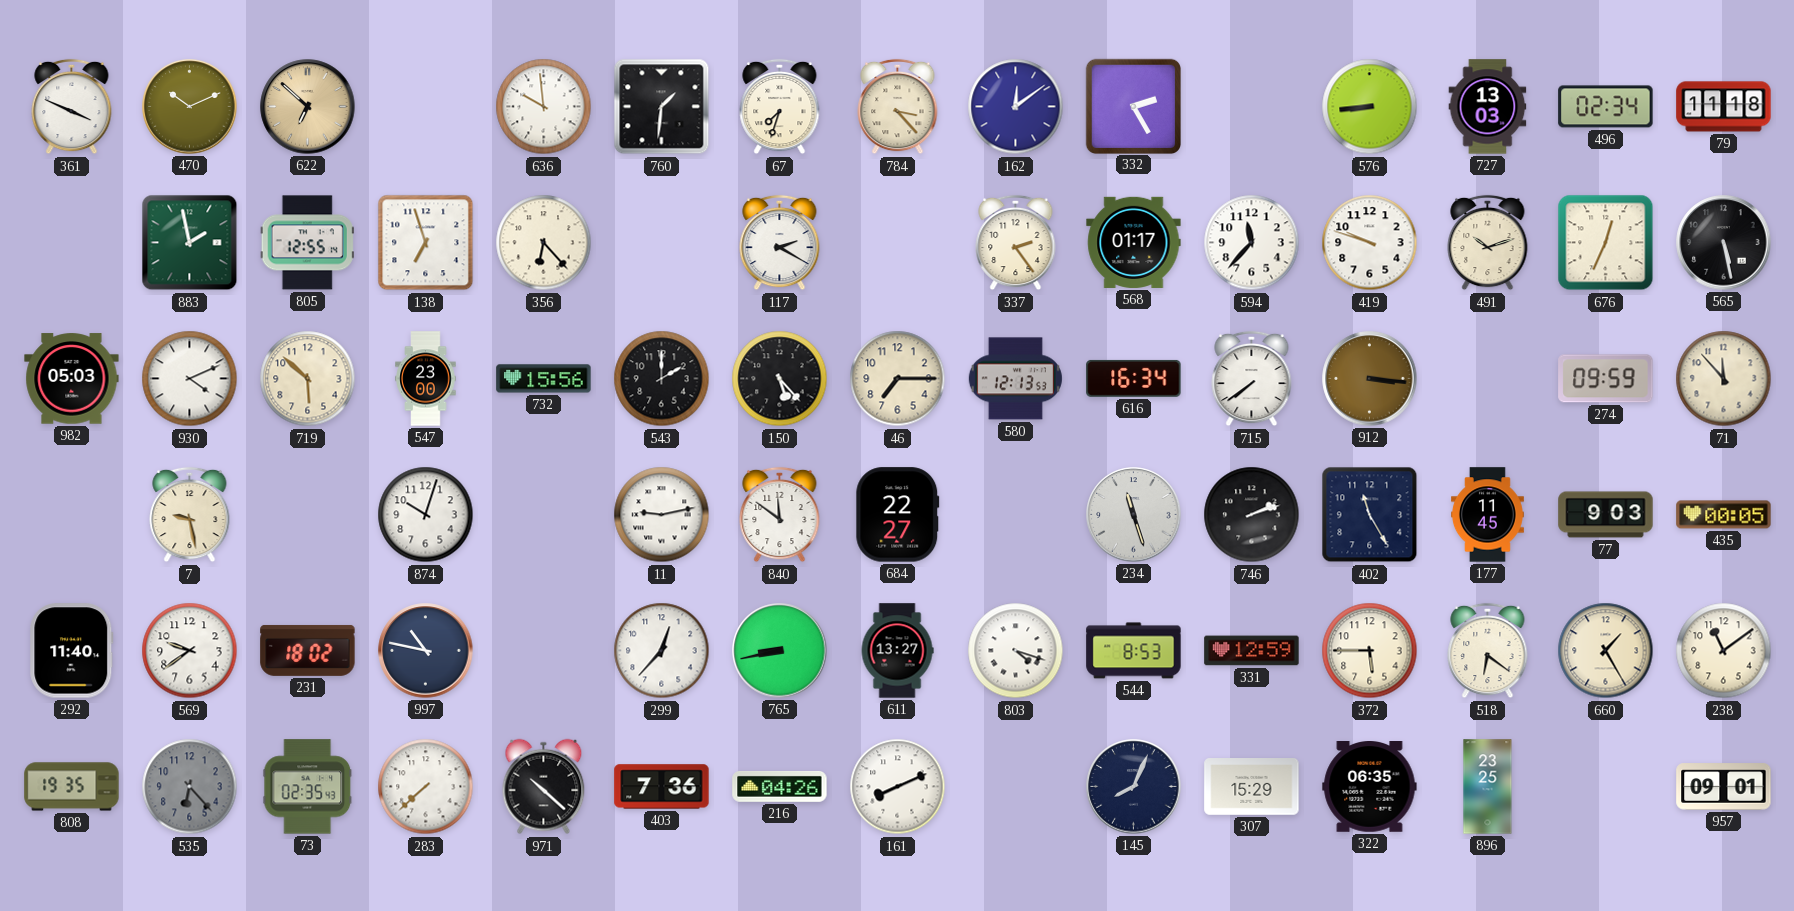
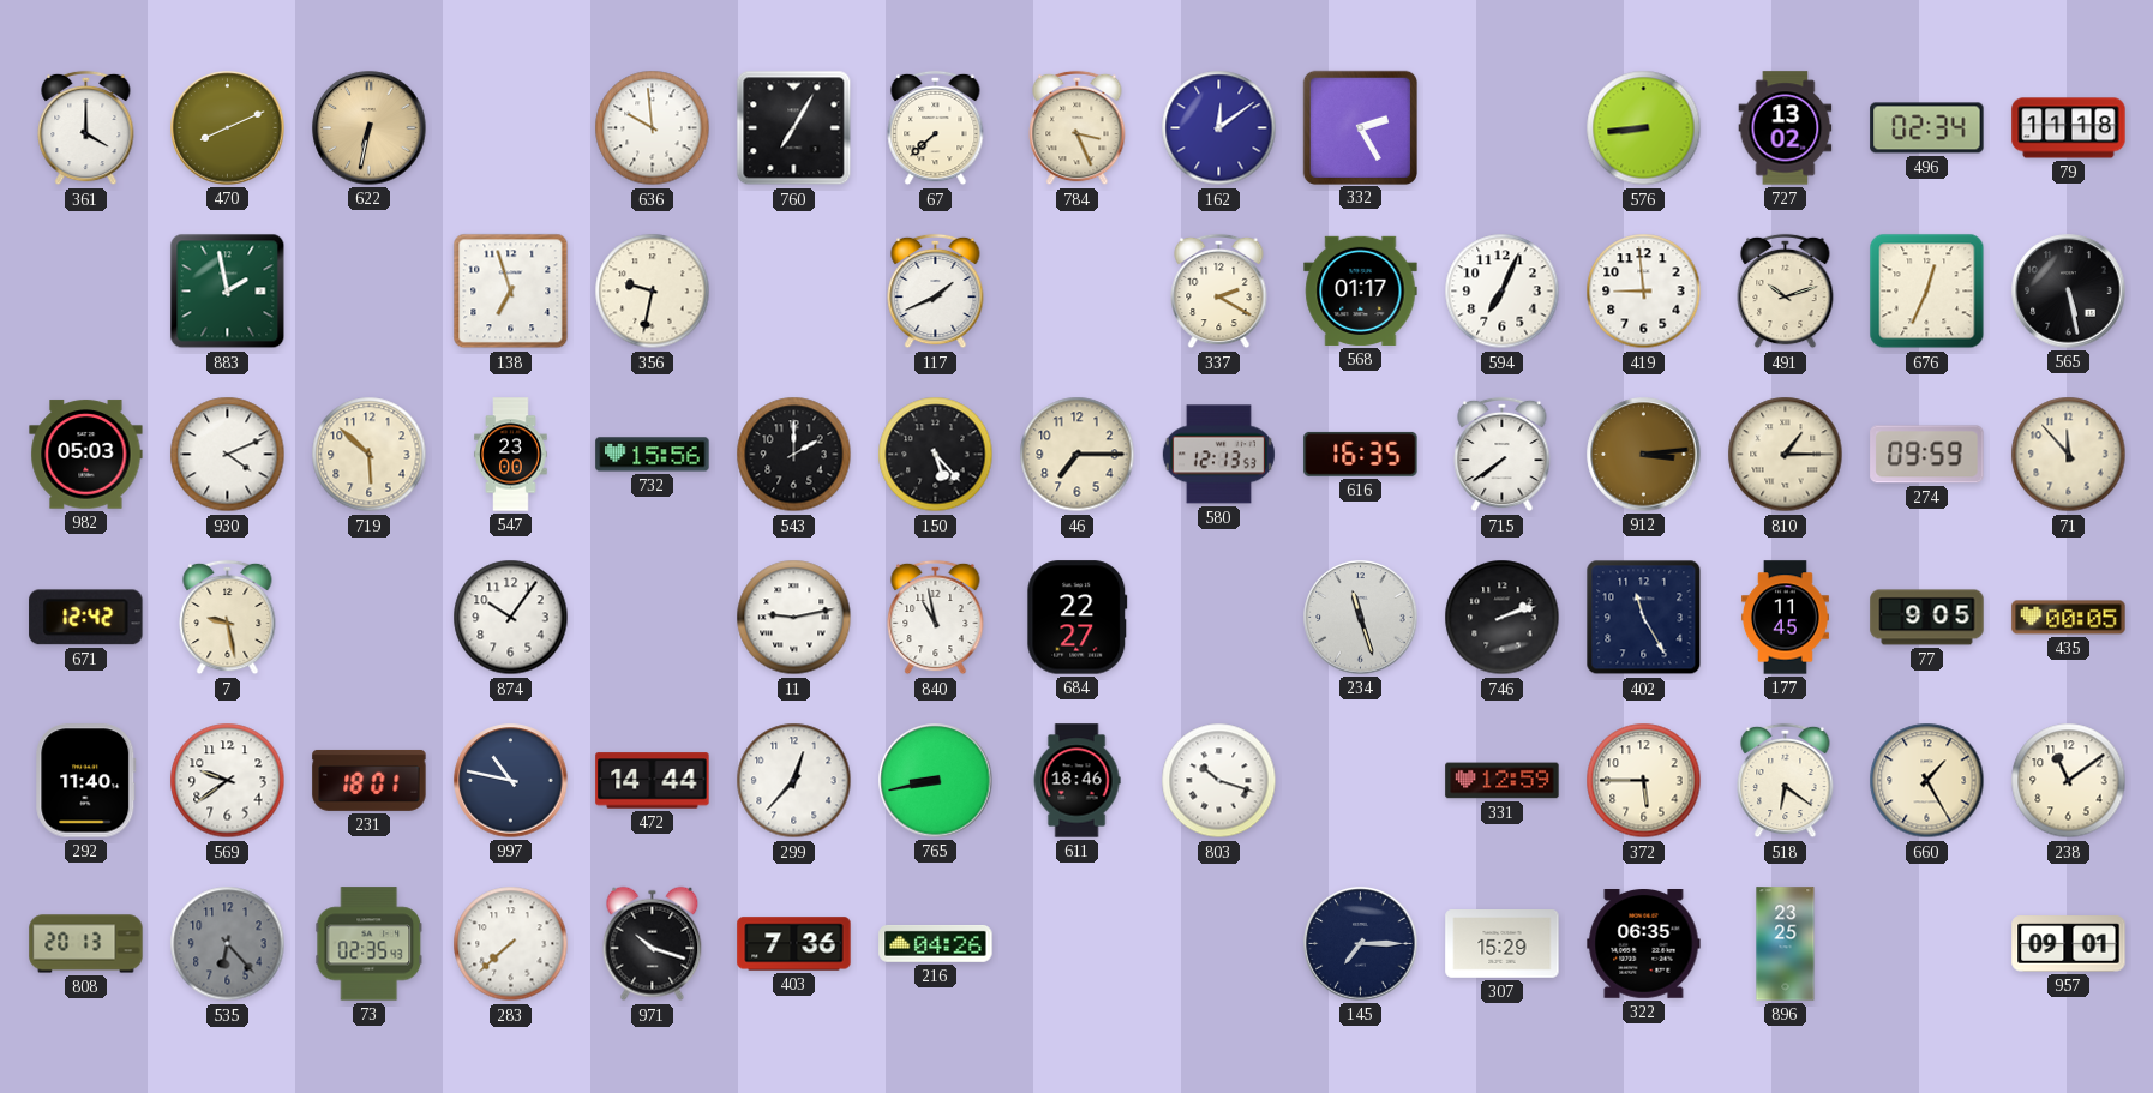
361: 3:49 -> 4:00 (86, 128)
470: 10:11 -> 8:11 (228, 128)
622: 6:52 -> 6:32 (370, 128)
760: 1:31 -> 7:05 (794, 128)
67: 7:33 -> 7:38 (936, 128)
784: 3:23 -> 3:26 (1078, 128)
727: 13:03 -> 13:02 (1786, 128)
805: 12:55 -> none (307, 243)
356: 6:23 -> 9:32 (653, 292)
117: 2:20 -> 1:41 (936, 292)
337: 2:24 -> 2:20 (1219, 292)
594: 11:37 -> 7:04 (1503, 292)
419: 9:48 -> 8:59 (1644, 292)
616: 16:34 -> 16:35 (1361, 454)
912: 3:16 -> 3:14 (1644, 455)
810: none -> 1:15 (1786, 455)
671: none -> 12:42 (86, 618)
874: 10:03 -> 10:06 (511, 618)
840: 11:51 -> 10:58 (936, 618)
77: 9:03 -> 9:05 (1927, 618)
231: 18:02 -> 18:01 (370, 780)
472: none -> 14:44 (653, 781)
611: 13:27 -> 18:46 (1076, 781)
803: 4:18 -> 10:18 (1219, 781)
544: 8:53 -> none (1134, 651)
808: 19:35 -> 20:13 (86, 944)
971: 10:22 -> 10:18 (653, 944)
161: 8:11 -> none (898, 787)
145: 8:04 -> 7:15 (1361, 944)
